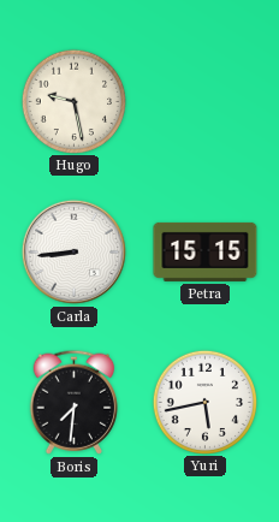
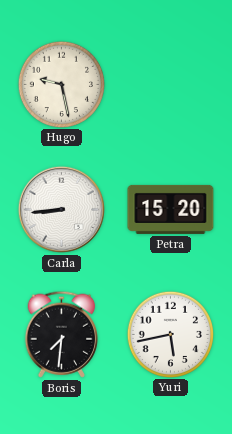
Petra: 15:15 -> 15:20 (171, 209)
